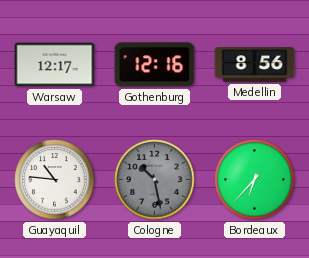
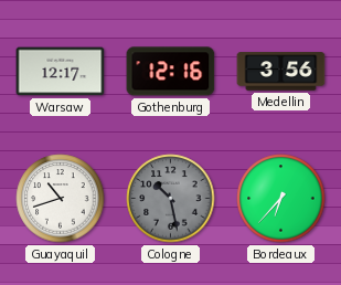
Medellin: 8:56 -> 3:56 (281, 72)
Guayaquil: 10:46 -> 10:42 (61, 199)
